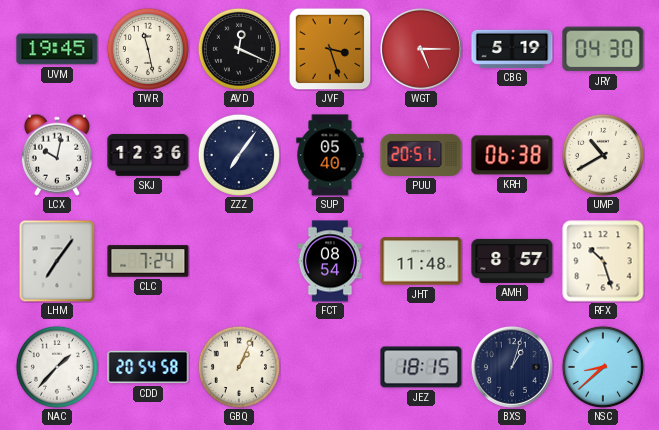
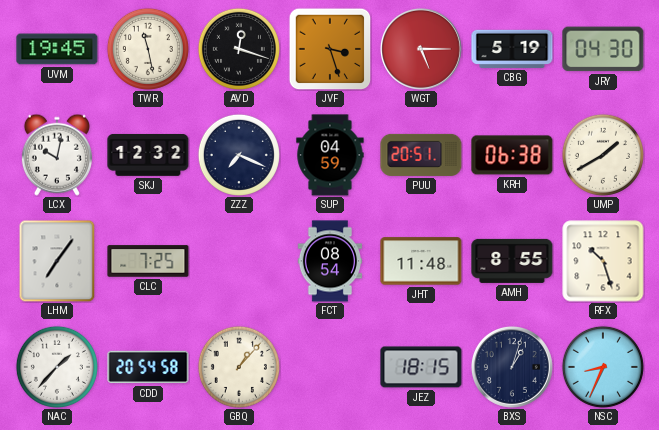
AVD: 12:19 -> 12:18 (239, 49)
SKJ: 12:36 -> 12:32 (148, 155)
ZZZ: 7:06 -> 7:19 (239, 155)
SUP: 05:40 -> 04:59 (330, 155)
UMP: 10:40 -> 1:40 (603, 155)
CLC: 7:24 -> 7:25 (148, 261)
AMH: 8:57 -> 8:55 (512, 261)
GBQ: 1:04 -> 1:07 (239, 367)
NSC: 8:38 -> 8:34 (603, 367)
